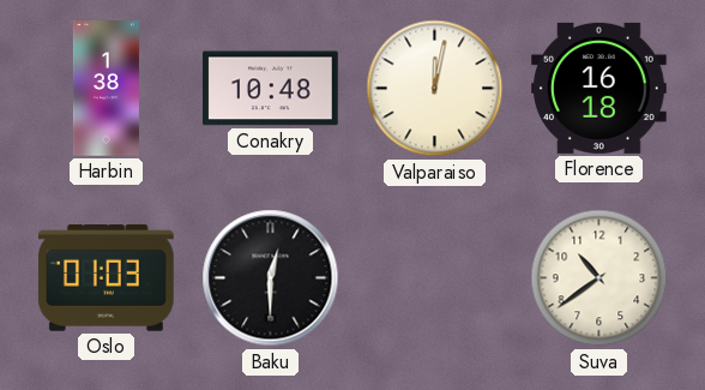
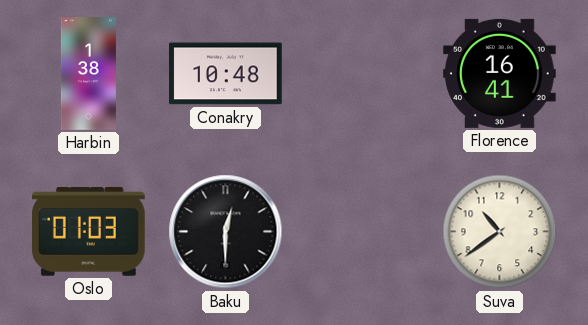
Valparaiso: 12:02 -> none (435, 89)
Florence: 16:18 -> 16:41 (500, 73)
